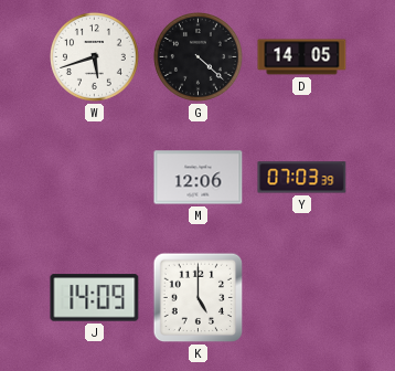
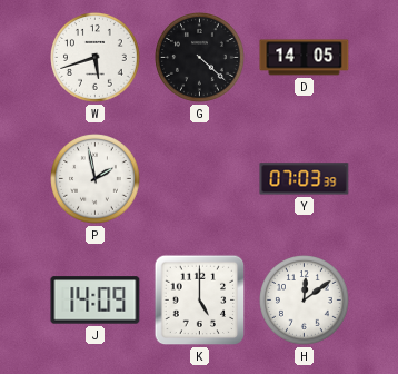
P: none -> 1:58 (96, 179)
M: 12:06 -> none (199, 178)
H: none -> 12:09 (305, 301)
